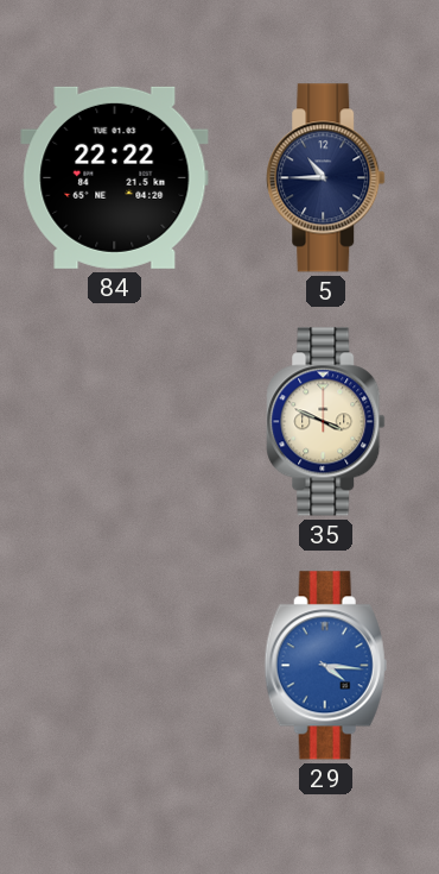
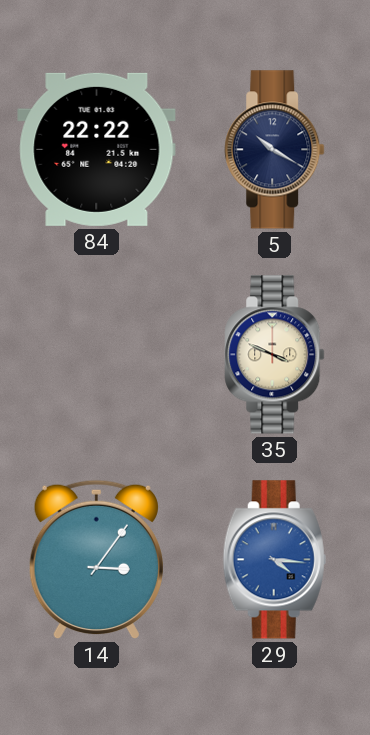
5: 10:45 -> 10:20 (275, 150)
14: none -> 3:06 (96, 560)
